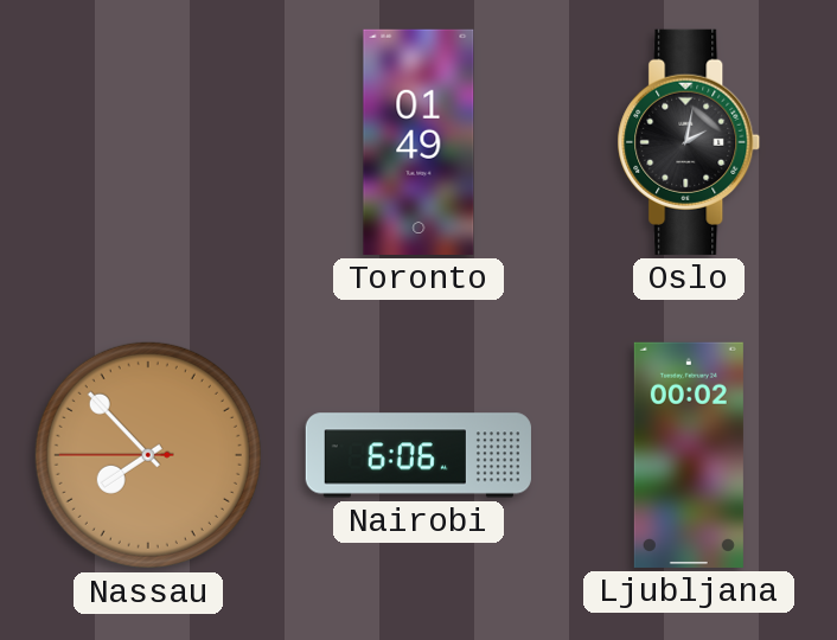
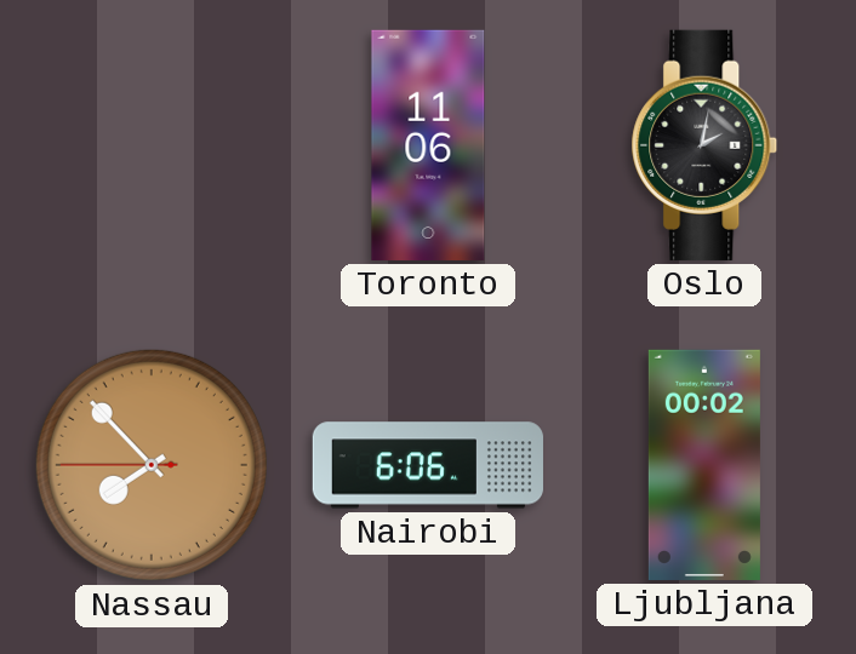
Toronto: 01:49 -> 11:06 (428, 145)
